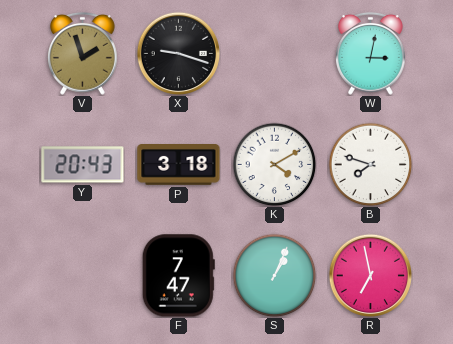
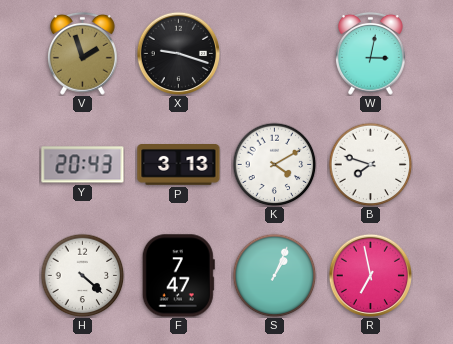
P: 3:18 -> 3:13 (179, 165)
H: none -> 4:22 (82, 275)
